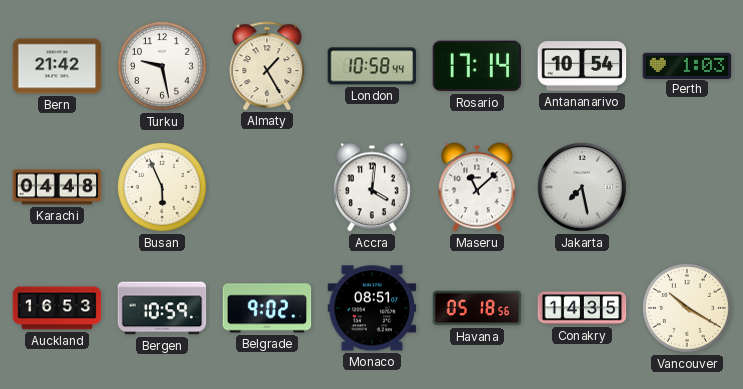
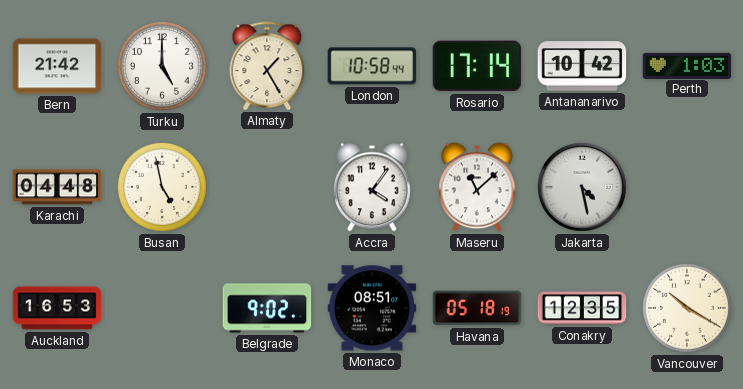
Turku: 9:28 -> 5:00 (162, 66)
Antananarivo: 10:54 -> 10:42 (582, 66)
Busan: 5:56 -> 4:58 (162, 187)
Accra: 4:01 -> 4:06 (373, 187)
Jakarta: 7:28 -> 4:28 (582, 187)
Bergen: 10:59 -> none (162, 308)
Havana: 05:18:56 -> 05:18:19 (477, 308)
Conakry: 14:35 -> 12:35 (582, 308)
